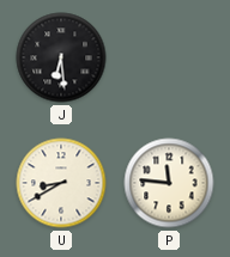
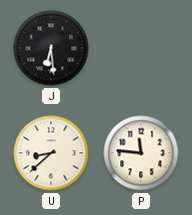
U: 8:40 -> 8:38 (51, 153)
